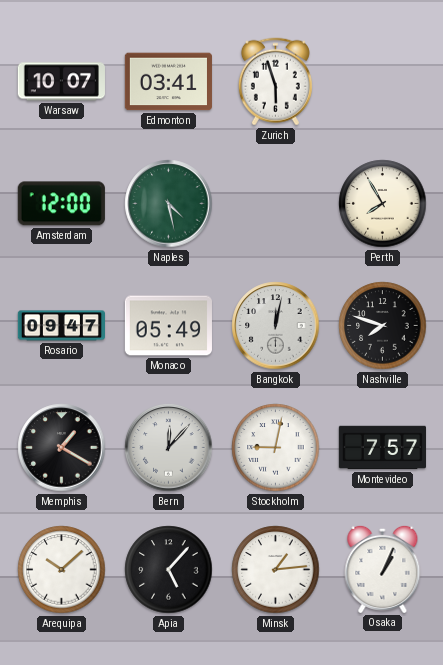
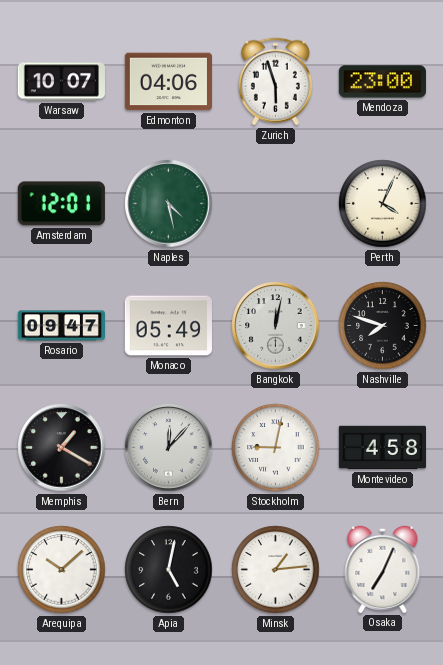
Edmonton: 03:41 -> 04:06 (168, 82)
Mendoza: none -> 23:00 (382, 82)
Amsterdam: 12:00 -> 12:01 (61, 204)
Perth: 7:55 -> 4:04 (383, 204)
Montevideo: 7:57 -> 4:58 (382, 448)
Apia: 5:07 -> 5:02 (169, 570)
Osaka: 1:04 -> 7:04 (383, 569)
